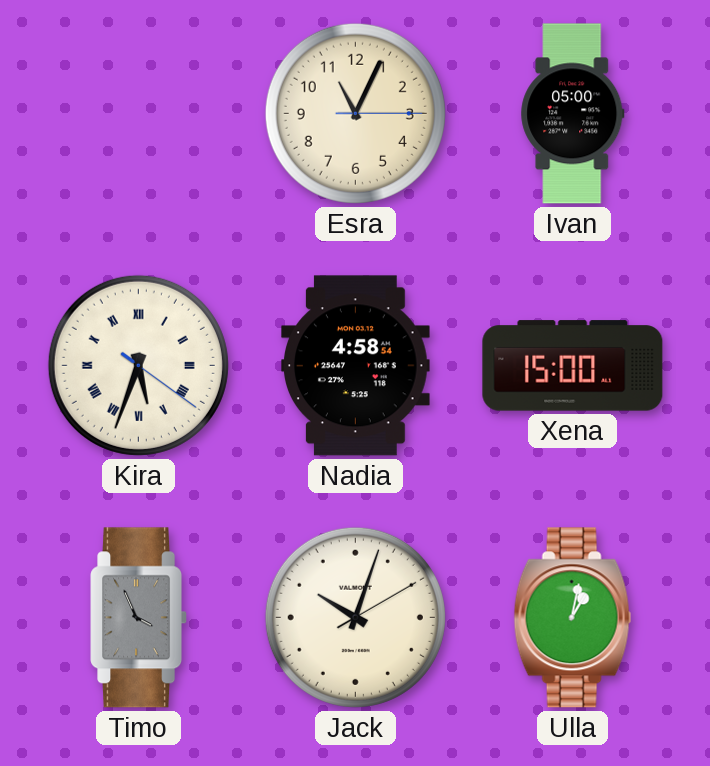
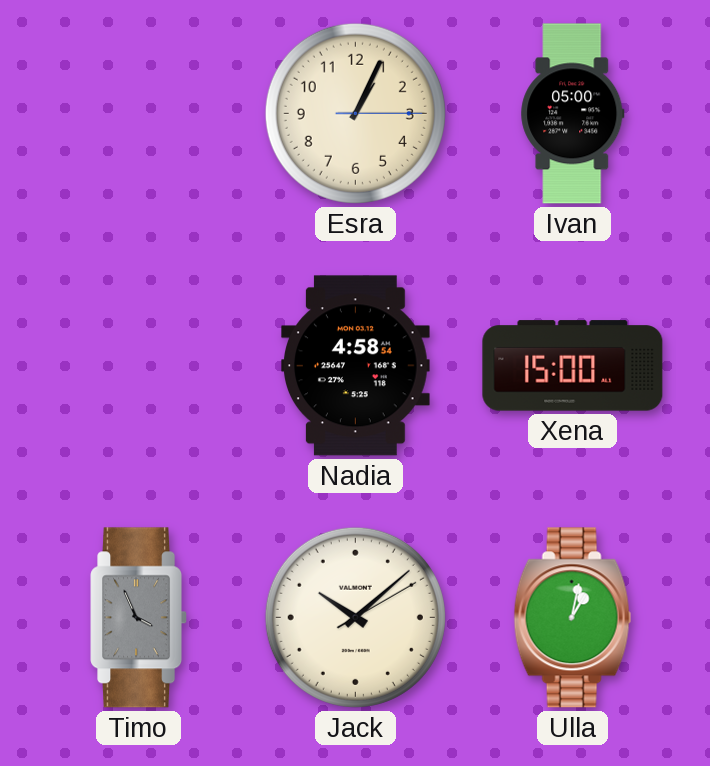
Esra: 11:04 -> 1:04 (355, 113)
Kira: 5:33 -> none (138, 365)
Jack: 10:03 -> 10:08 (355, 617)
